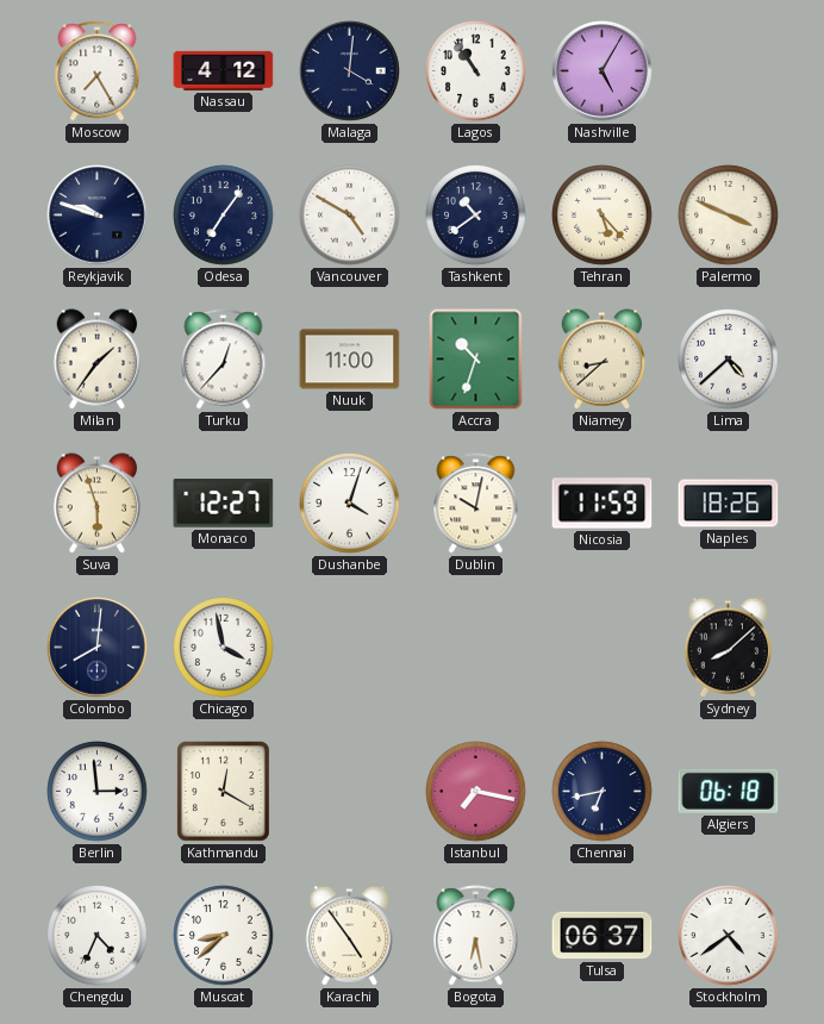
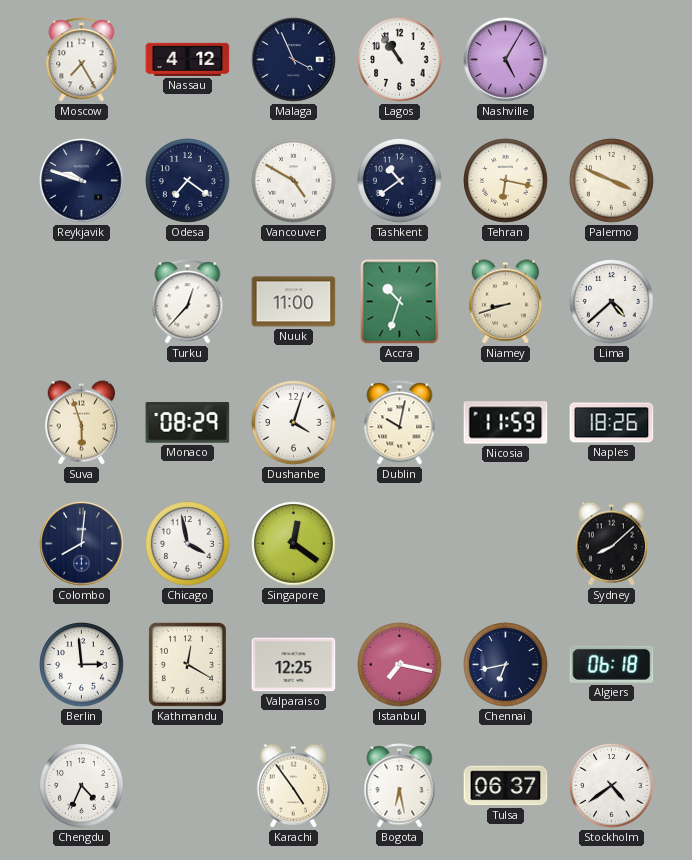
Malaga: 4:01 -> 3:56 (294, 60)
Odesa: 7:06 -> 7:21 (188, 181)
Tehran: 5:23 -> 6:17 (506, 181)
Milan: 1:36 -> none (98, 360)
Niamey: 8:38 -> 8:42 (506, 302)
Monaco: 12:27 -> 08:29 (188, 423)
Singapore: none -> 12:21 (294, 544)
Valparaiso: none -> 12:25 (294, 665)
Muscat: 8:38 -> none (224, 936)
